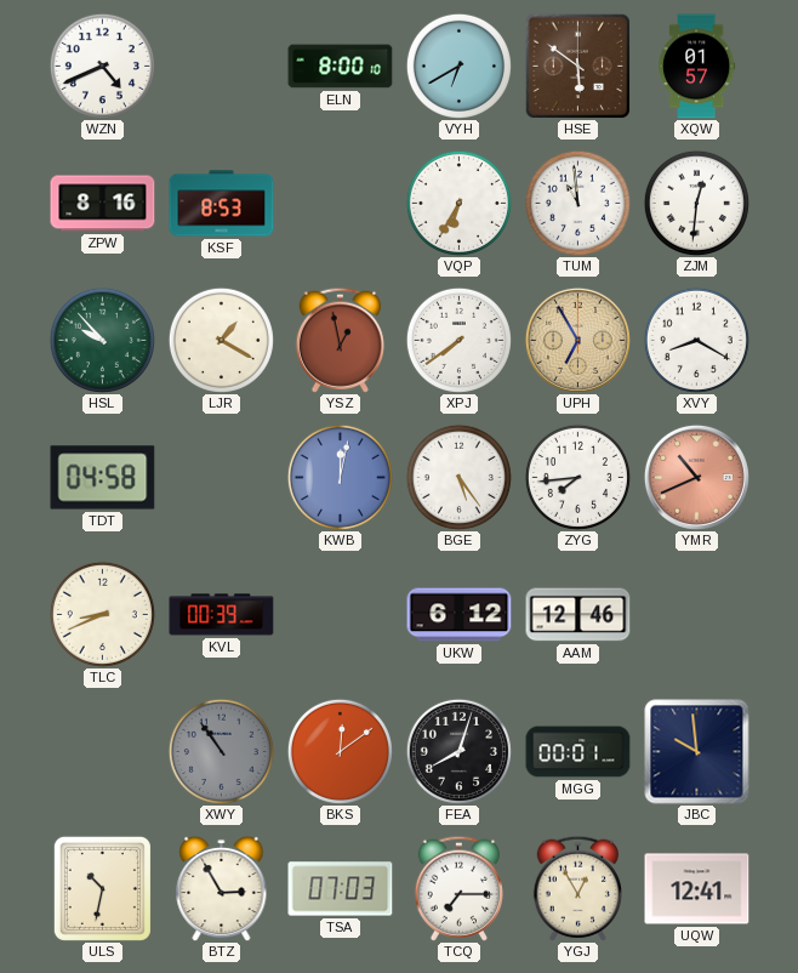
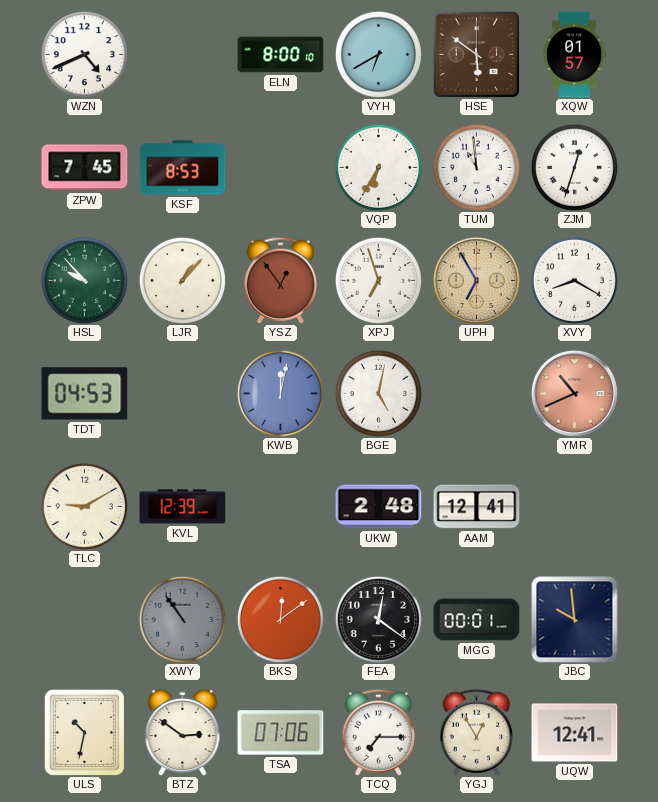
ZPW: 8:16 -> 7:45 (85, 168)
ZJM: 12:31 -> 12:33 (574, 167)
LJR: 1:20 -> 1:07 (182, 280)
YSZ: 12:58 -> 12:54 (280, 280)
XPJ: 7:39 -> 6:57 (378, 280)
TDT: 04:58 -> 04:53 (85, 394)
BGE: 5:24 -> 5:02 (378, 393)
ZYG: 7:44 -> none (577, 477)
TLC: 8:41 -> 9:10 (84, 506)
KVL: 00:39 -> 12:39 (183, 507)
UKW: 6:12 -> 2:48 (379, 507)
AAM: 12:46 -> 12:41 (477, 507)
FEA: 8:03 -> 12:21 (378, 619)
BTZ: 2:55 -> 2:51 (183, 732)
TSA: 07:03 -> 07:06 (281, 733)
